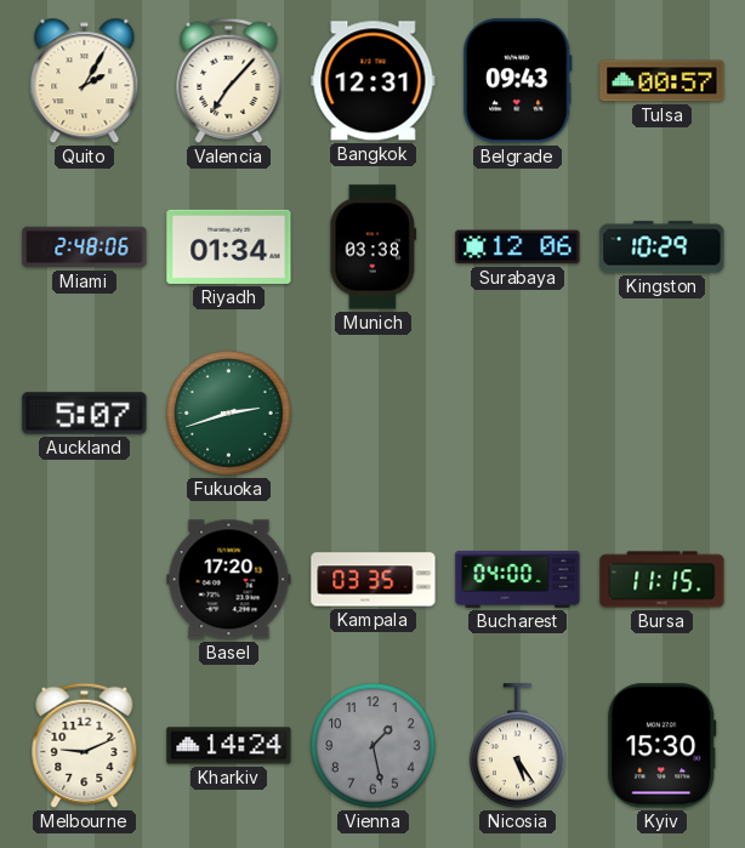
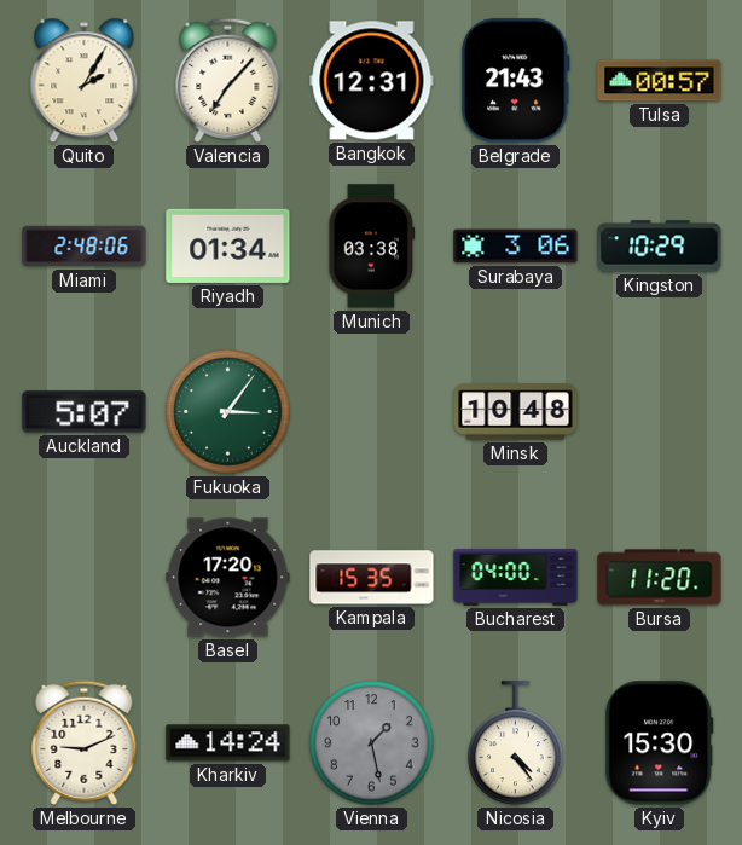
Belgrade: 09:43 -> 21:43 (516, 81)
Surabaya: 12:06 -> 3:06 (516, 247)
Fukuoka: 2:42 -> 3:06 (228, 412)
Minsk: none -> 10:48 (516, 412)
Kampala: 03:35 -> 15:35 (372, 578)
Bursa: 11:15 -> 11:20 (660, 578)
Nicosia: 5:24 -> 4:24 (516, 743)
